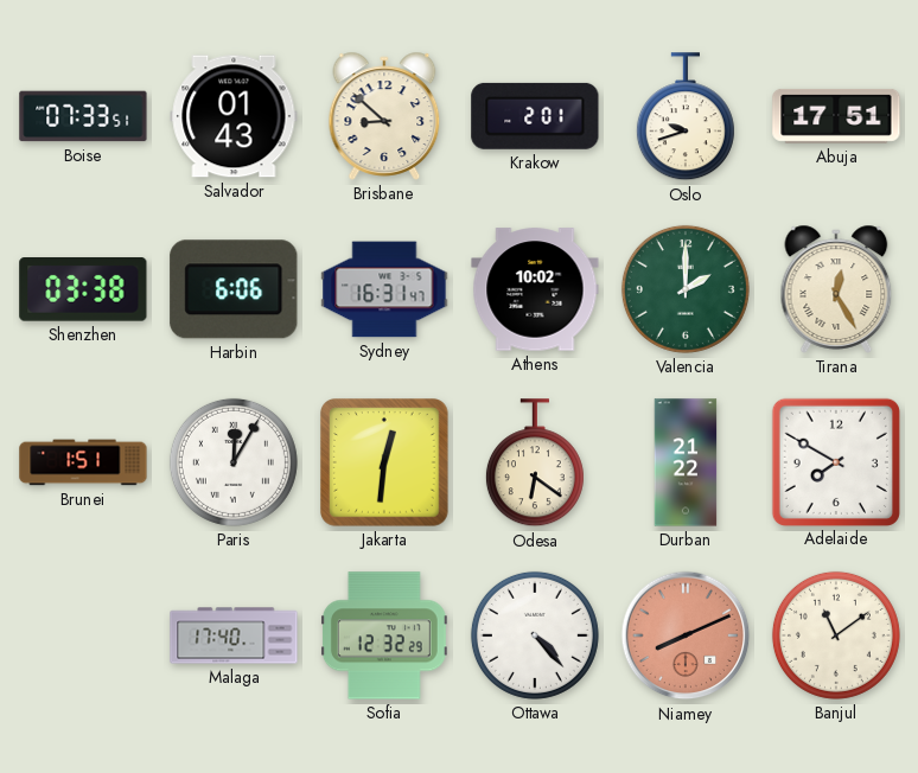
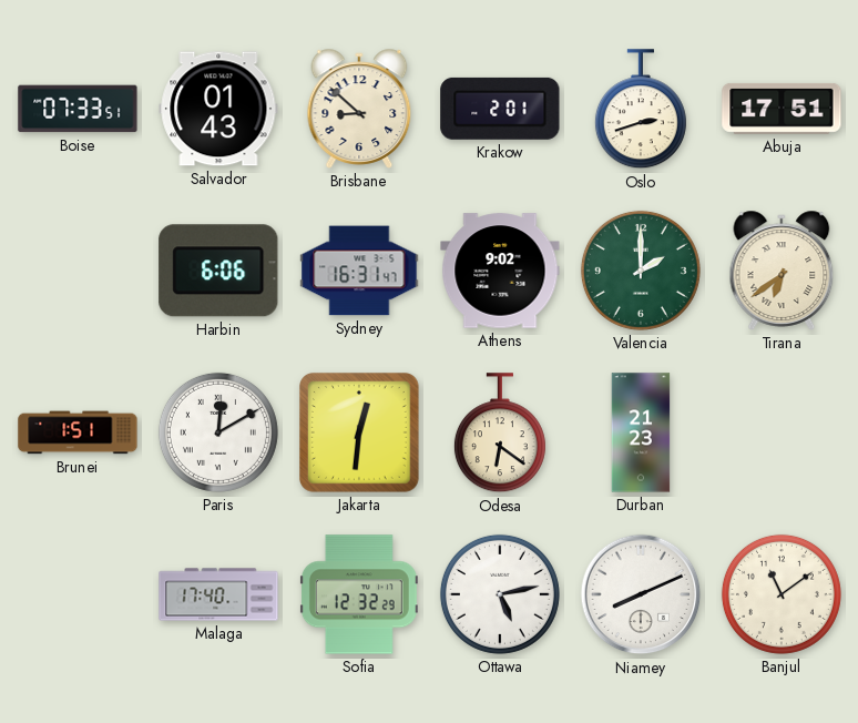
Oslo: 9:42 -> 2:42 (641, 110)
Shenzhen: 03:38 -> none (83, 290)
Athens: 10:02 -> 9:02 (500, 271)
Tirana: 12:25 -> 6:39 (782, 271)
Paris: 12:05 -> 12:10 (218, 432)
Durban: 21:22 -> 21:23 (641, 432)
Adelaide: 7:50 -> none (835, 461)
Ottawa: 4:23 -> 5:13 (500, 594)
Niamey dial: salmon -> white (641, 594)
